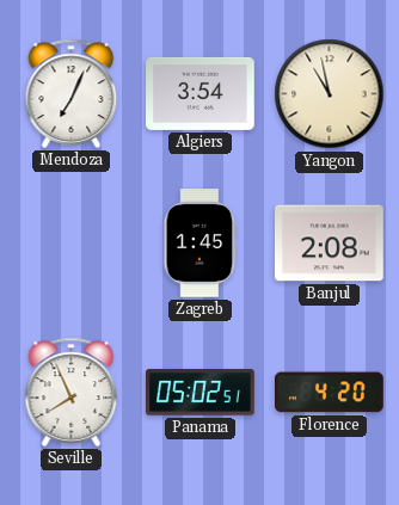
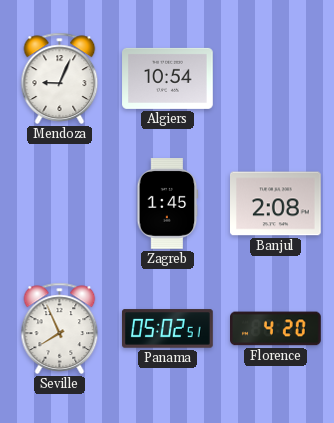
Mendoza: 7:04 -> 9:04 (60, 78)
Algiers: 3:54 -> 10:54 (168, 78)
Yangon: 10:58 -> none (330, 94)
